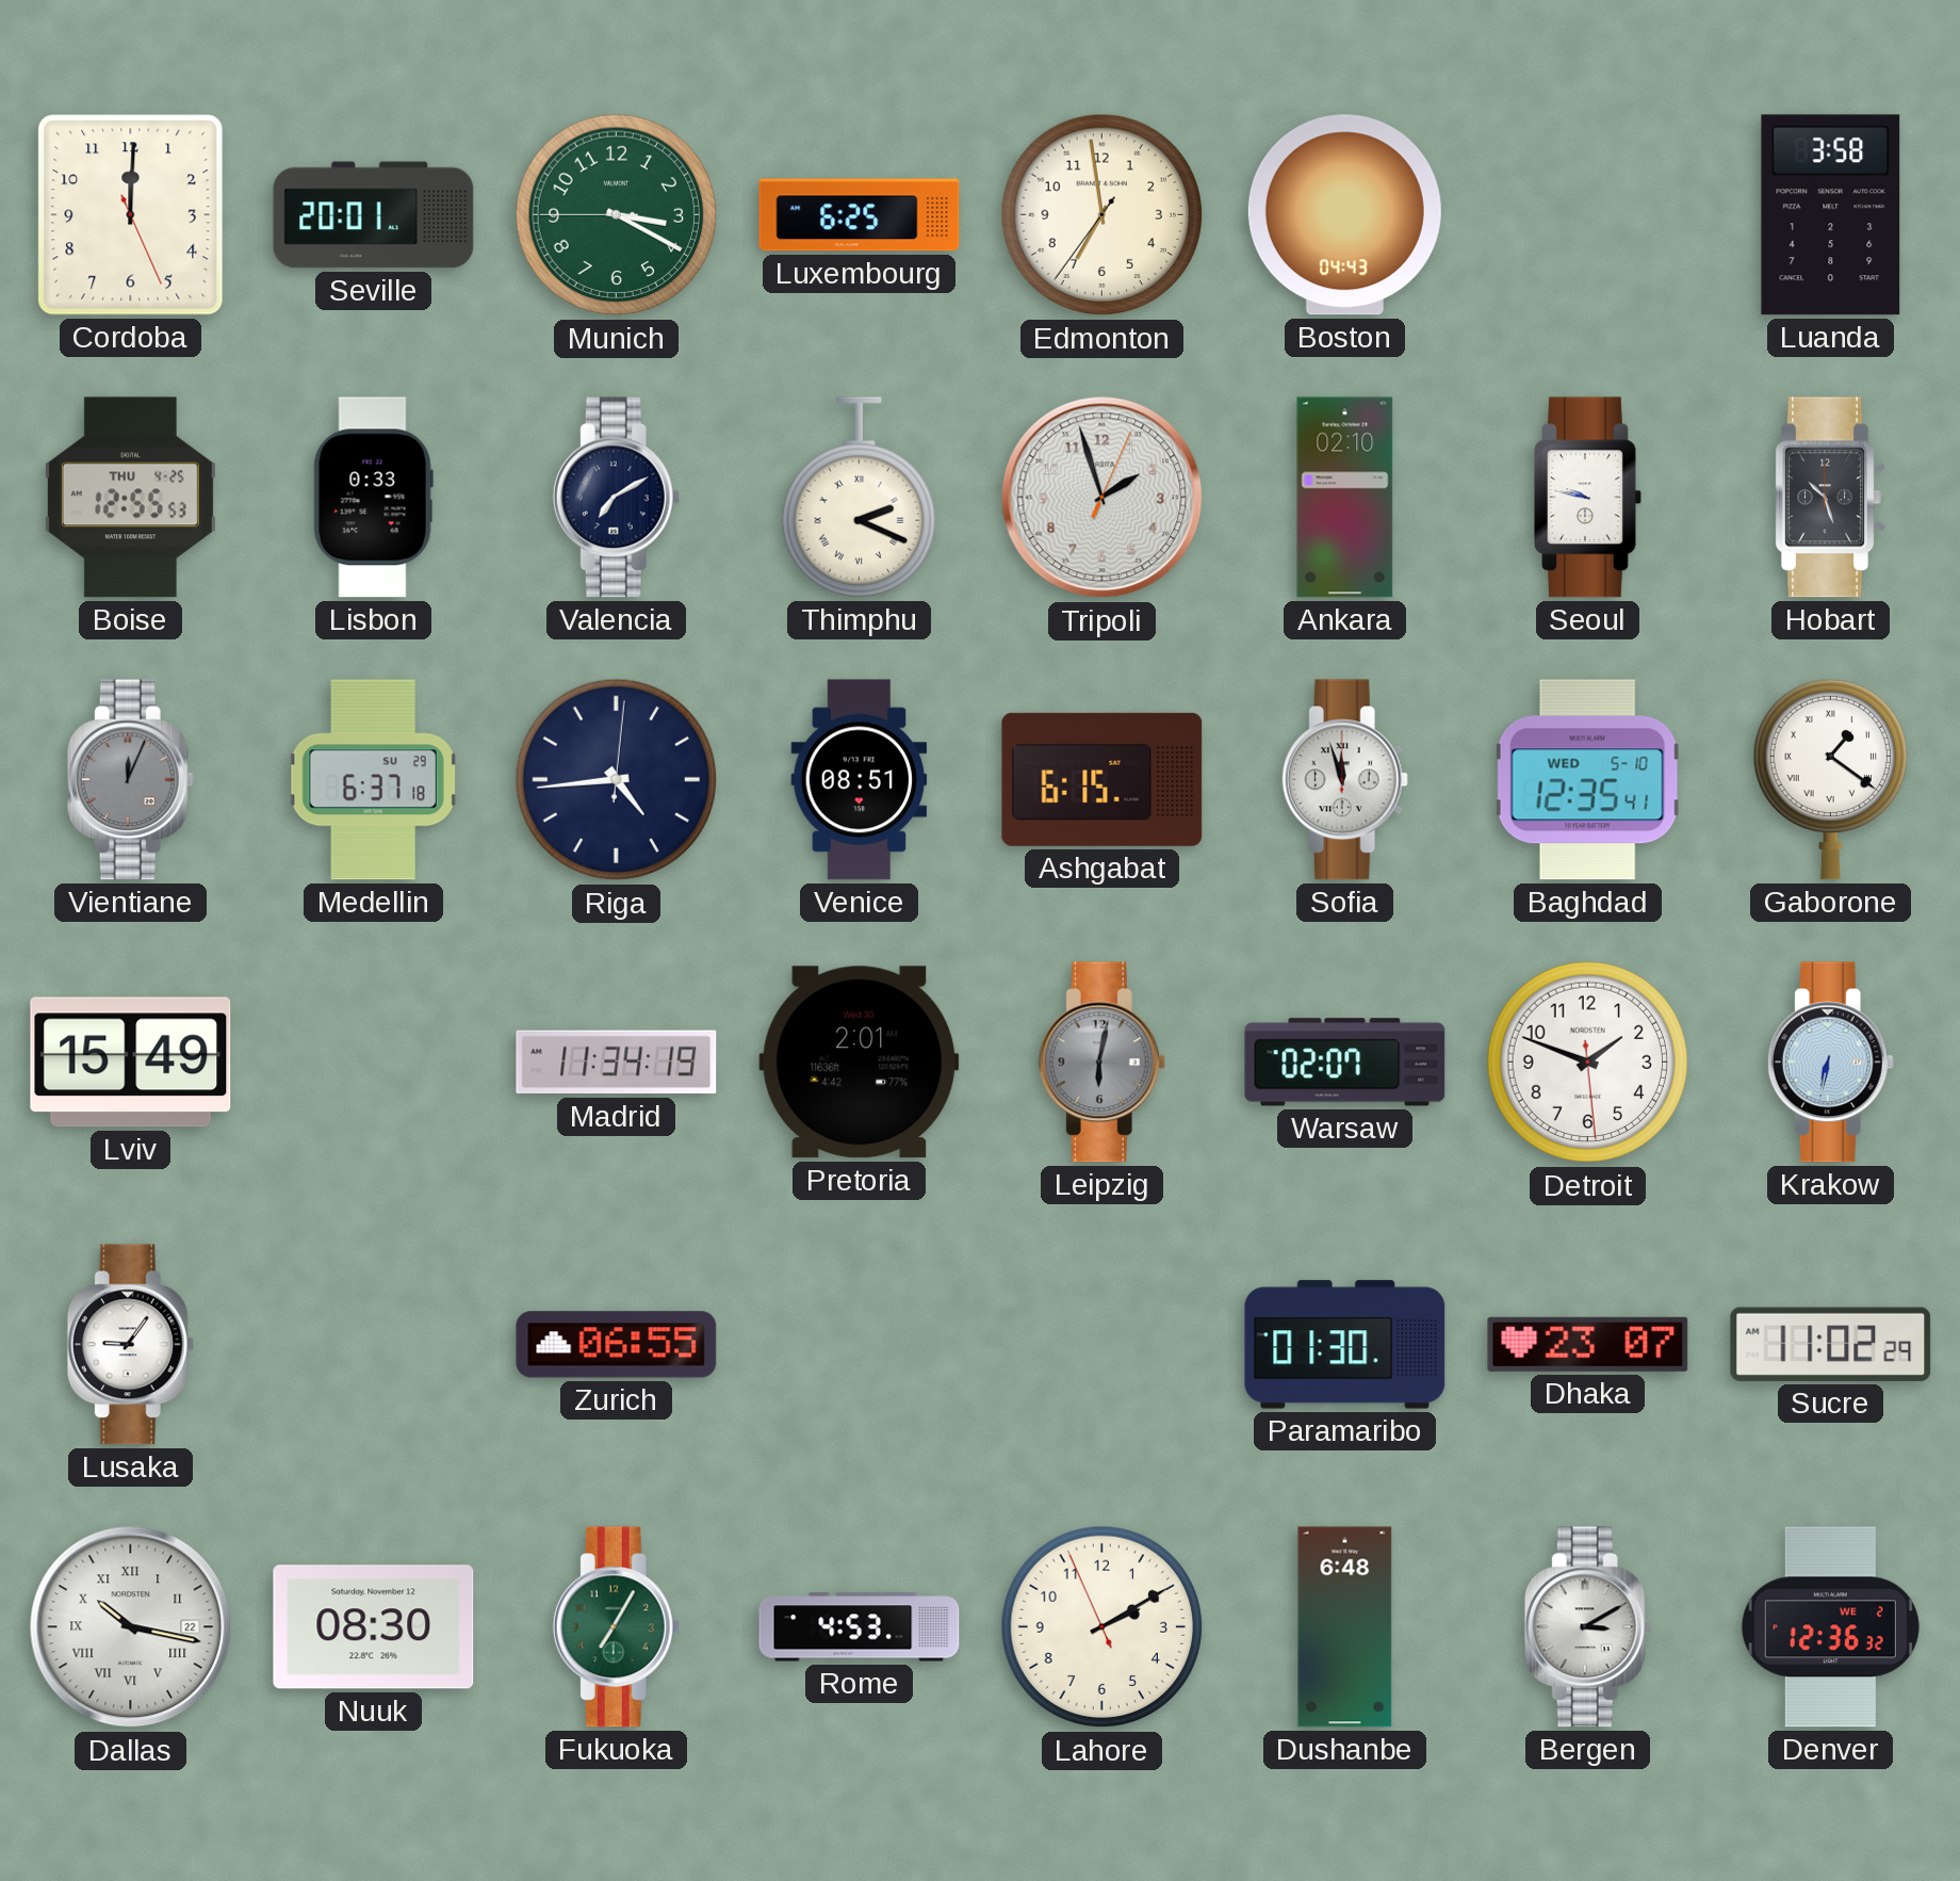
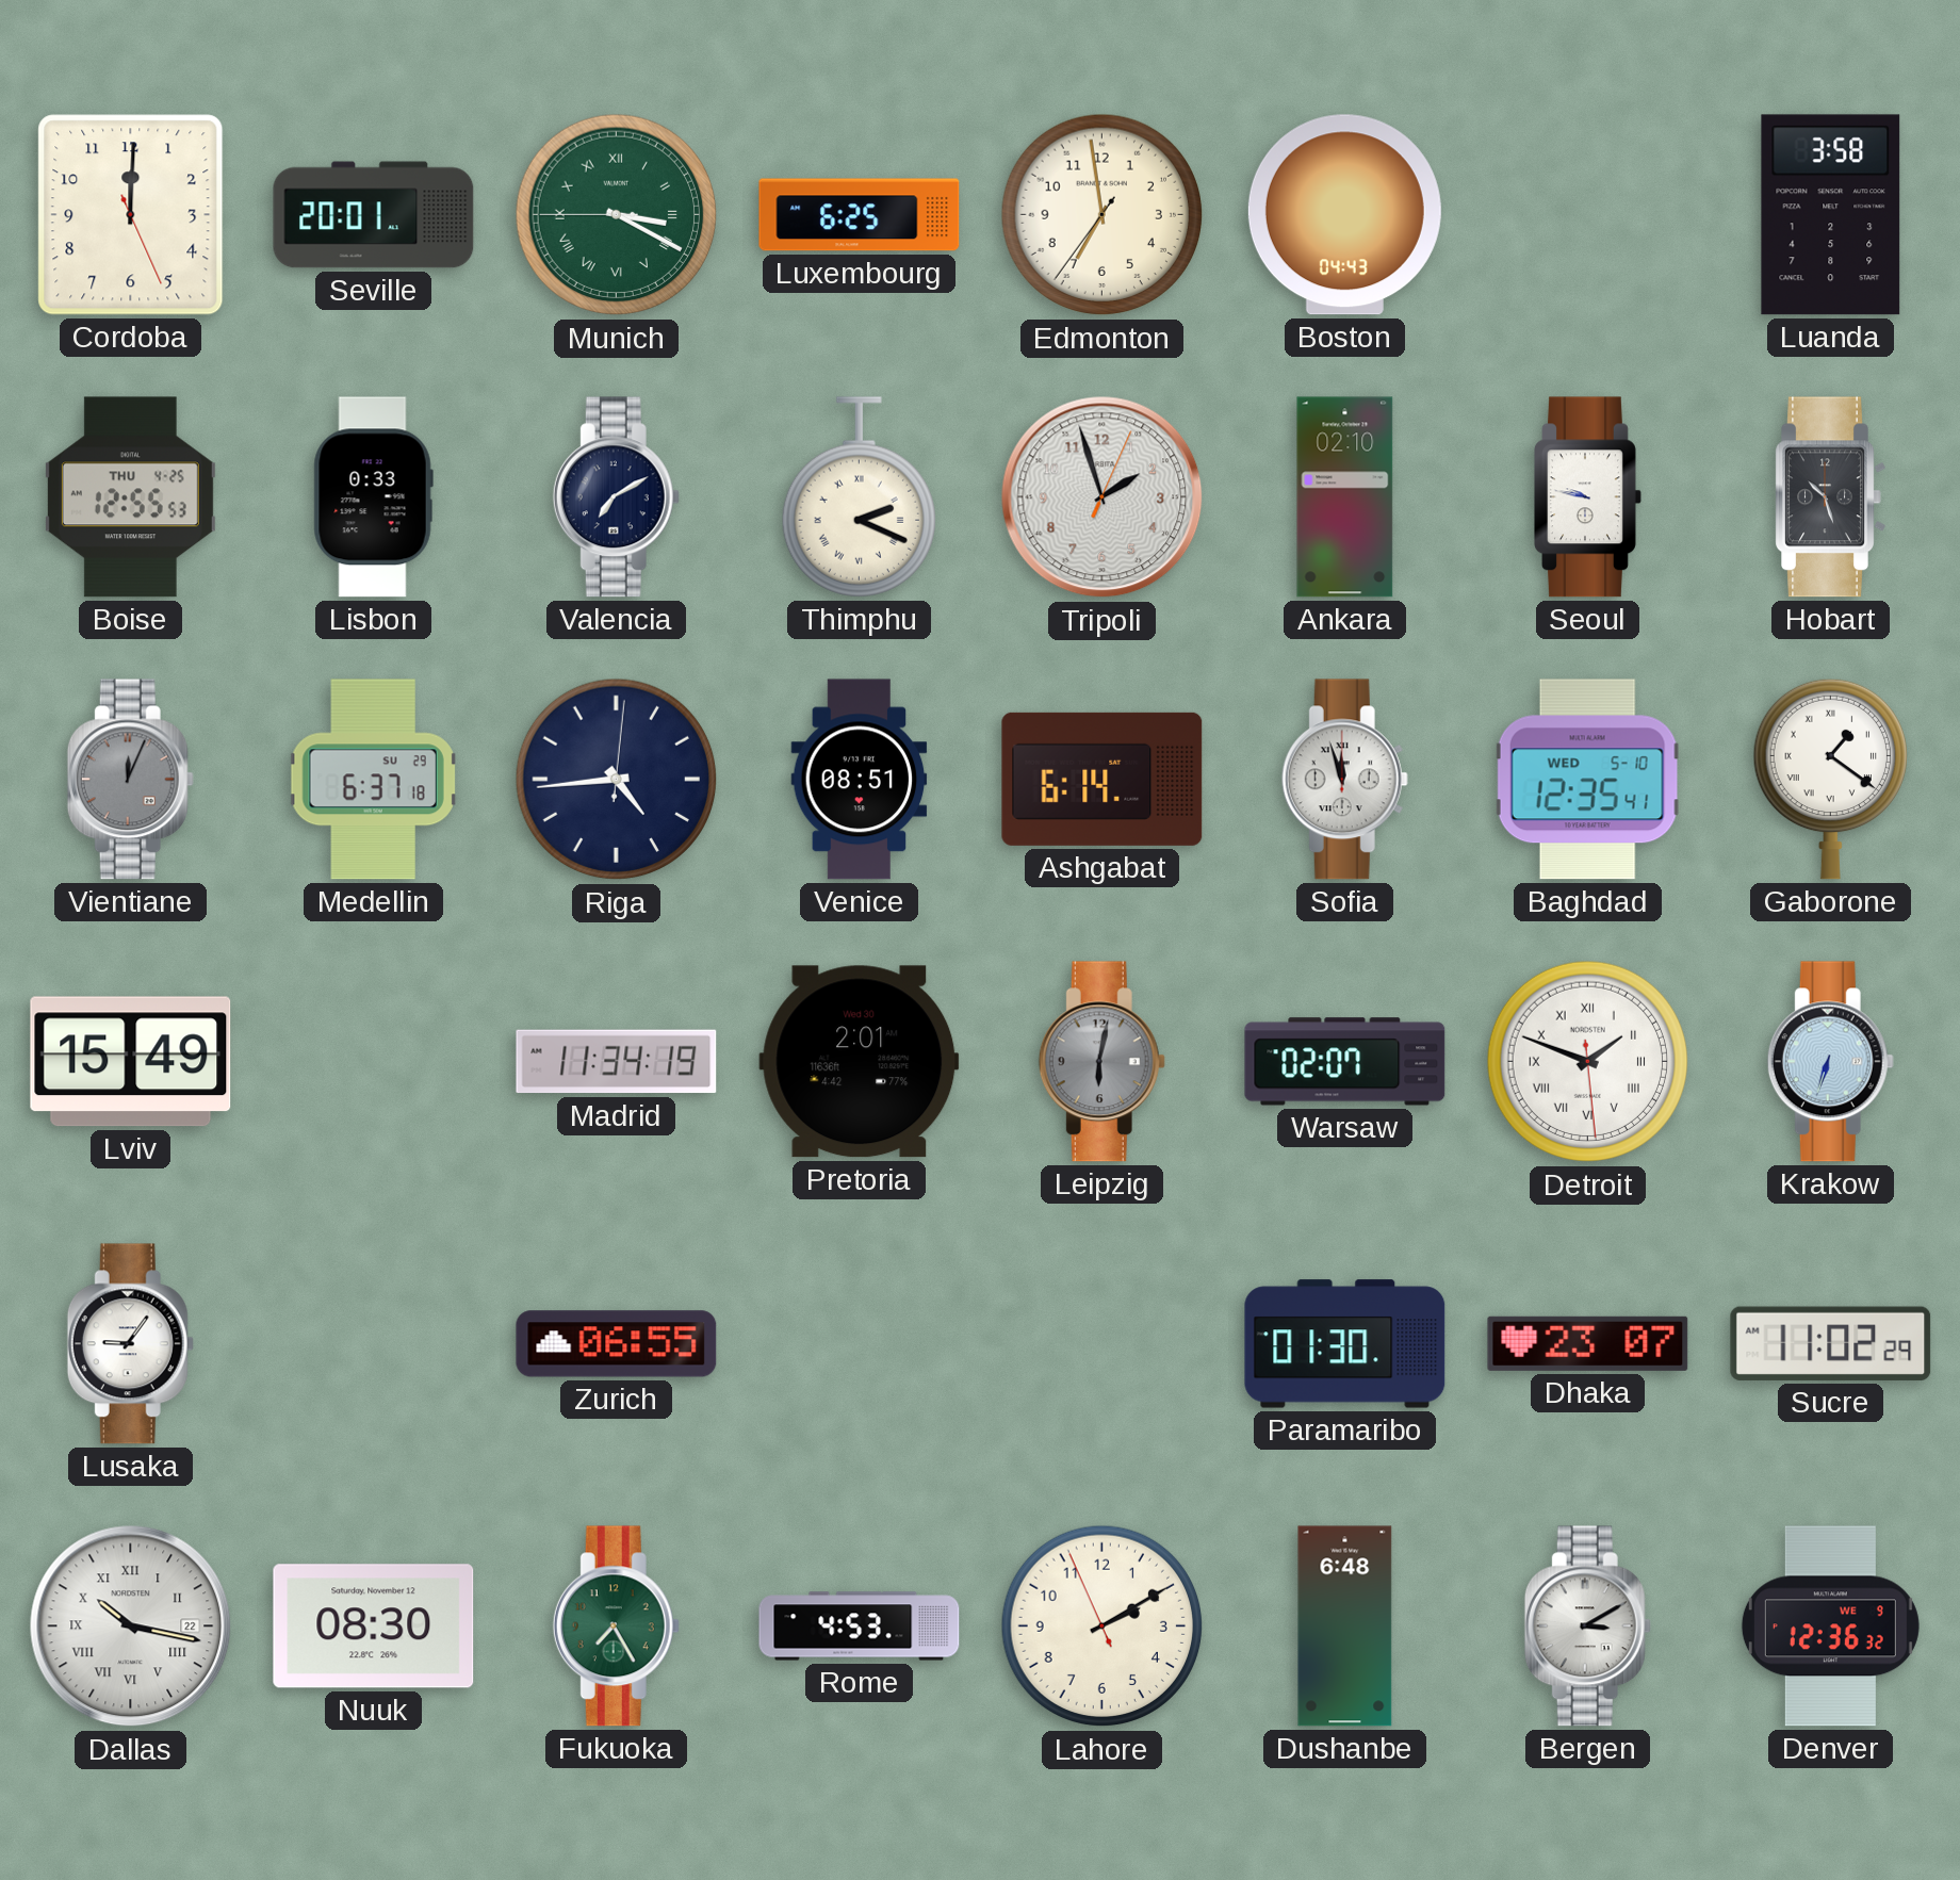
Munich numerals: Arabic -> Roman (617, 215)
Ashgabat: 6:15 -> 6:14 (1102, 779)
Detroit numerals: Arabic -> Roman (1588, 1062)
Krakow: 6:32 -> 6:33 (1830, 1062)
Fukuoka: 7:05 -> 7:25 (616, 1626)
Denver date: WE 2 -> WE 9 (1830, 1626)
